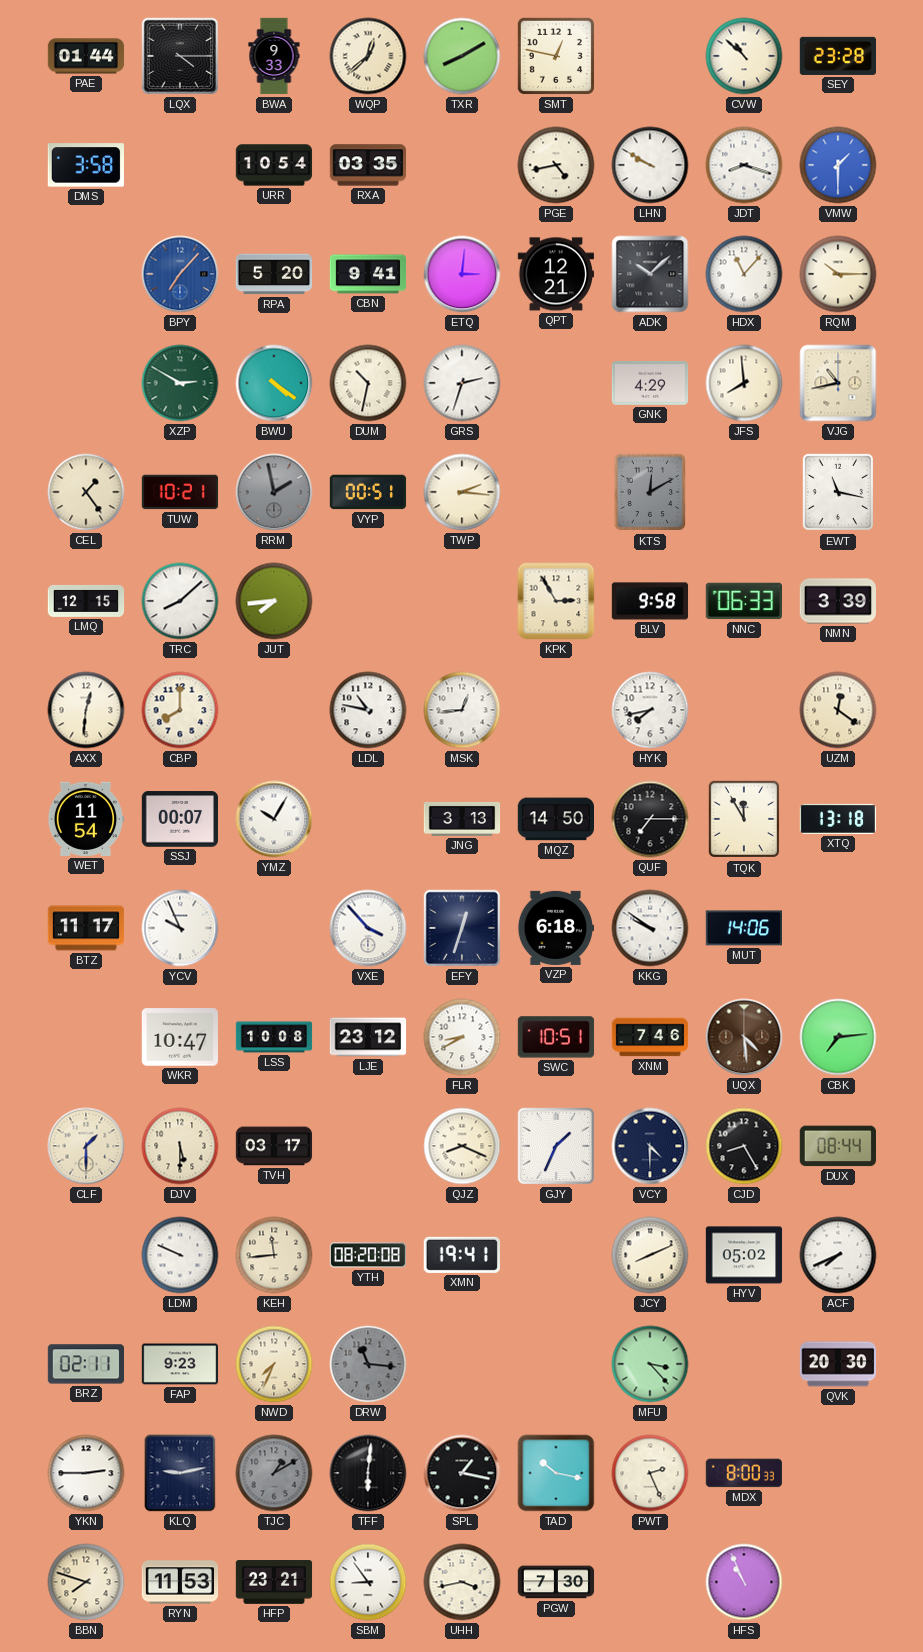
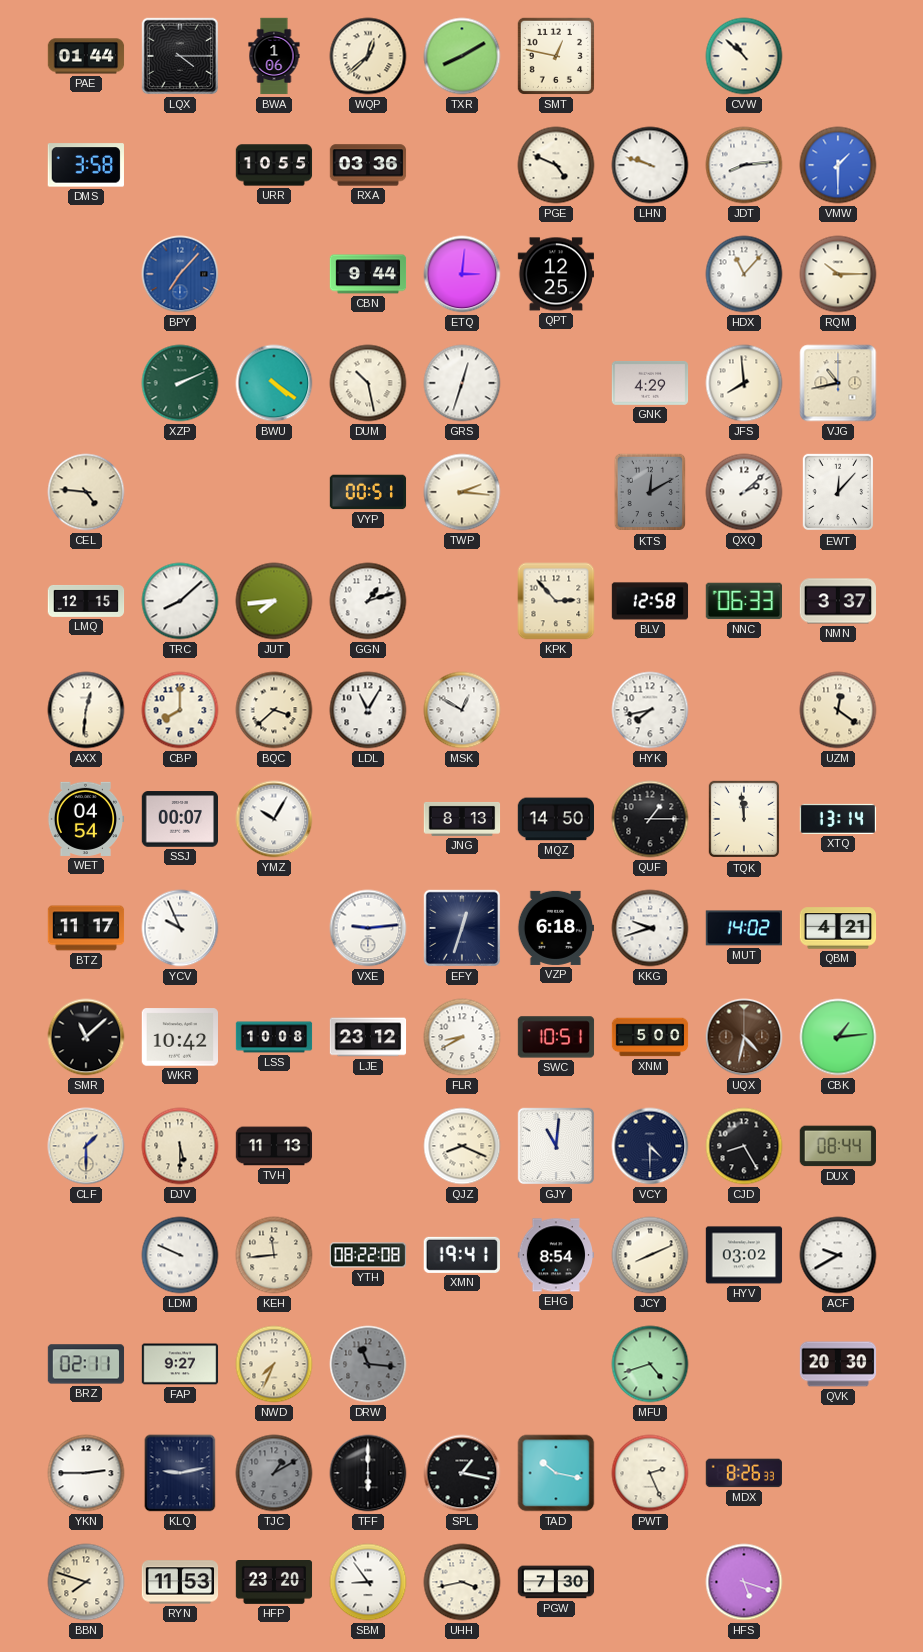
BWA: 9:33 -> 1:06 (274, 56)
SEY: 23:28 -> none (837, 56)
URR: 10:54 -> 10:55 (274, 165)
RXA: 03:35 -> 03:36 (368, 165)
PGE: 4:43 -> 4:49 (556, 165)
LHN: 9:50 -> 9:48 (650, 165)
JDT: 8:18 -> 8:14 (744, 165)
RPA: 5:20 -> none (274, 274)
CBN: 9:41 -> 9:44 (368, 274)
QPT: 12:21 -> 12:25 (555, 274)
ADK: 10:08 -> none (650, 274)
XZP: 2:50 -> 2:11 (180, 383)
DUM: 10:32 -> 10:28 (368, 383)
GRS: 2:33 -> 12:33 (462, 383)
CEL: 1:24 -> 4:46 (86, 492)
TUW: 10:21 -> none (180, 492)
RRM: 1:58 -> none (274, 492)
QXQ: none -> 2:08 (744, 492)
EWT: 11:17 -> 12:07 (837, 492)
GGN: none -> 1:12 (368, 601)
KPK: 2:55 -> 2:53 (556, 601)
BLV: 9:58 -> 12:58 (650, 601)
NMN: 3:39 -> 3:37 (837, 601)
BQC: none -> 3:38 (274, 710)
LDL: 10:47 -> 11:05 (368, 710)
MSK: 12:44 -> 12:50 (462, 710)
WET: 11:54 -> 04:54 (86, 819)
JNG: 3:13 -> 8:13 (462, 819)
QUF: 7:15 -> 1:15 (650, 819)
TQK: 11:55 -> 11:59 (743, 819)
XTQ: 13:18 -> 13:14 (838, 819)
VXE: 3:53 -> 9:14 (368, 928)
KKG: 9:51 -> 9:42 (650, 928)
MUT: 14:06 -> 14:02 (743, 928)
QBM: none -> 4:21 (838, 928)
SMR: none -> 11:08 (86, 1037)
WKR: 10:47 -> 10:42 (180, 1037)
XNM: 7:46 -> 5:00 (650, 1037)
UQX: 4:29 -> 4:32 (744, 1037)
CBK: 7:14 -> 1:14 (838, 1037)
TVH: 03:17 -> 11:13 (274, 1146)
GJY: 1:34 -> 11:01 (556, 1146)
YTH: 08:20 -> 08:22 (368, 1255)
EHG: none -> 8:54 (556, 1255)
HYV: 05:02 -> 03:02 (744, 1255)
ACF: 7:41 -> 9:40 (838, 1255)
FAP: 9:23 -> 9:27 (180, 1364)
MFU: 3:23 -> 4:42 (650, 1364)
TFF: 6:01 -> 6:00 (368, 1473)
MDX: 8:00 -> 8:26 (743, 1473)
HFP: 23:21 -> 23:20 (274, 1583)
HFS: 10:56 -> 5:18 (744, 1582)
